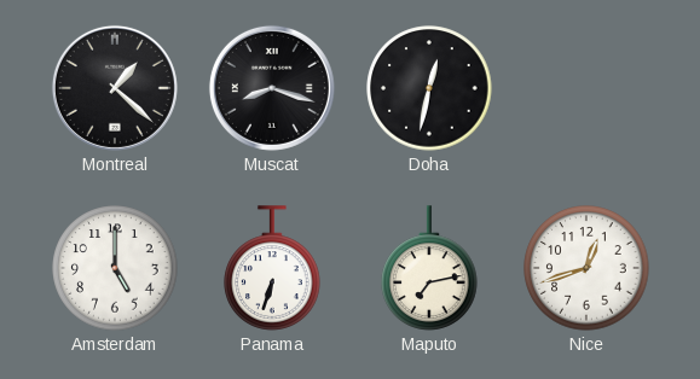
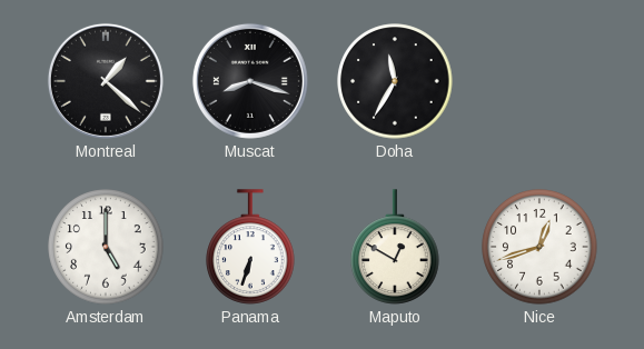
Doha: 12:32 -> 11:35 (395, 81)
Maputo: 7:13 -> 12:50 (395, 247)
